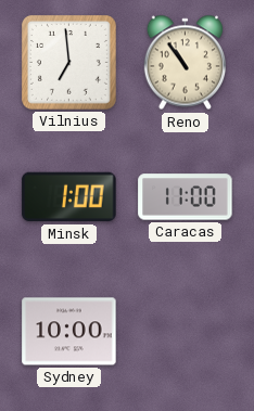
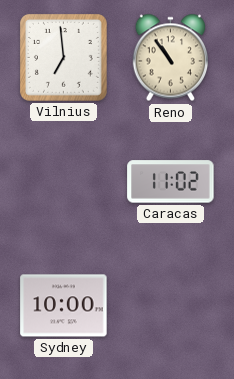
Minsk: 1:00 -> none (69, 197)
Caracas: 11:00 -> 11:02 (171, 182)
